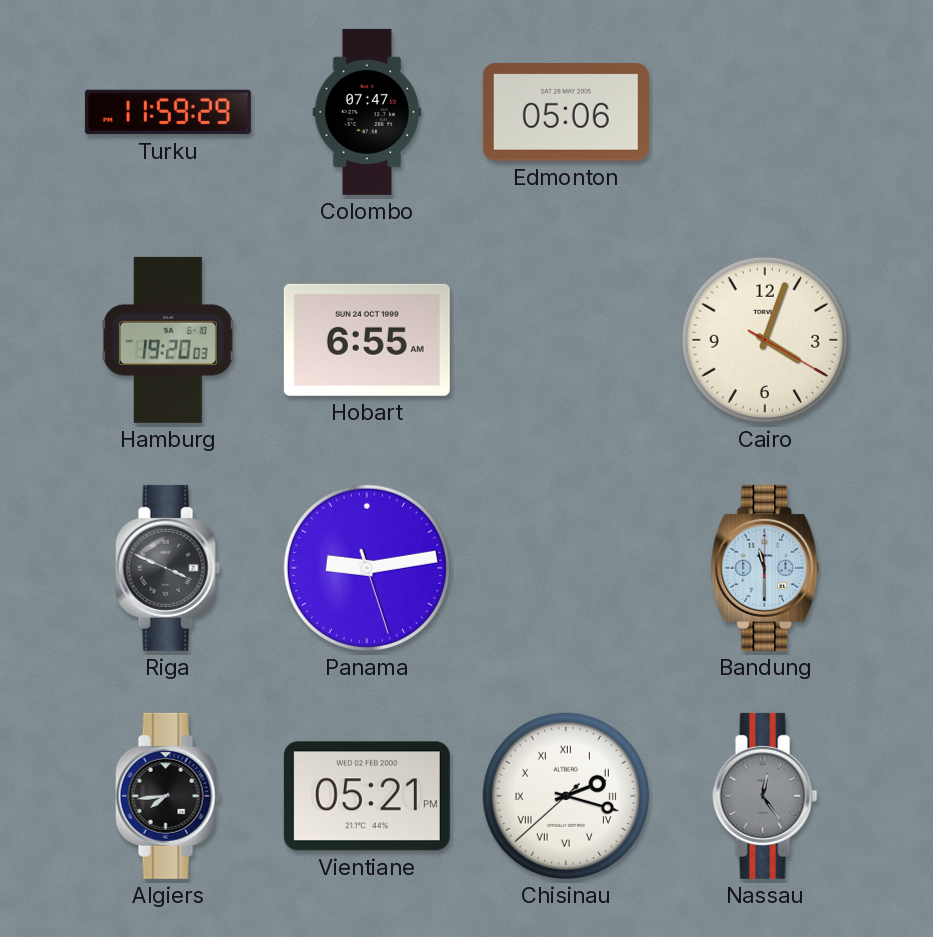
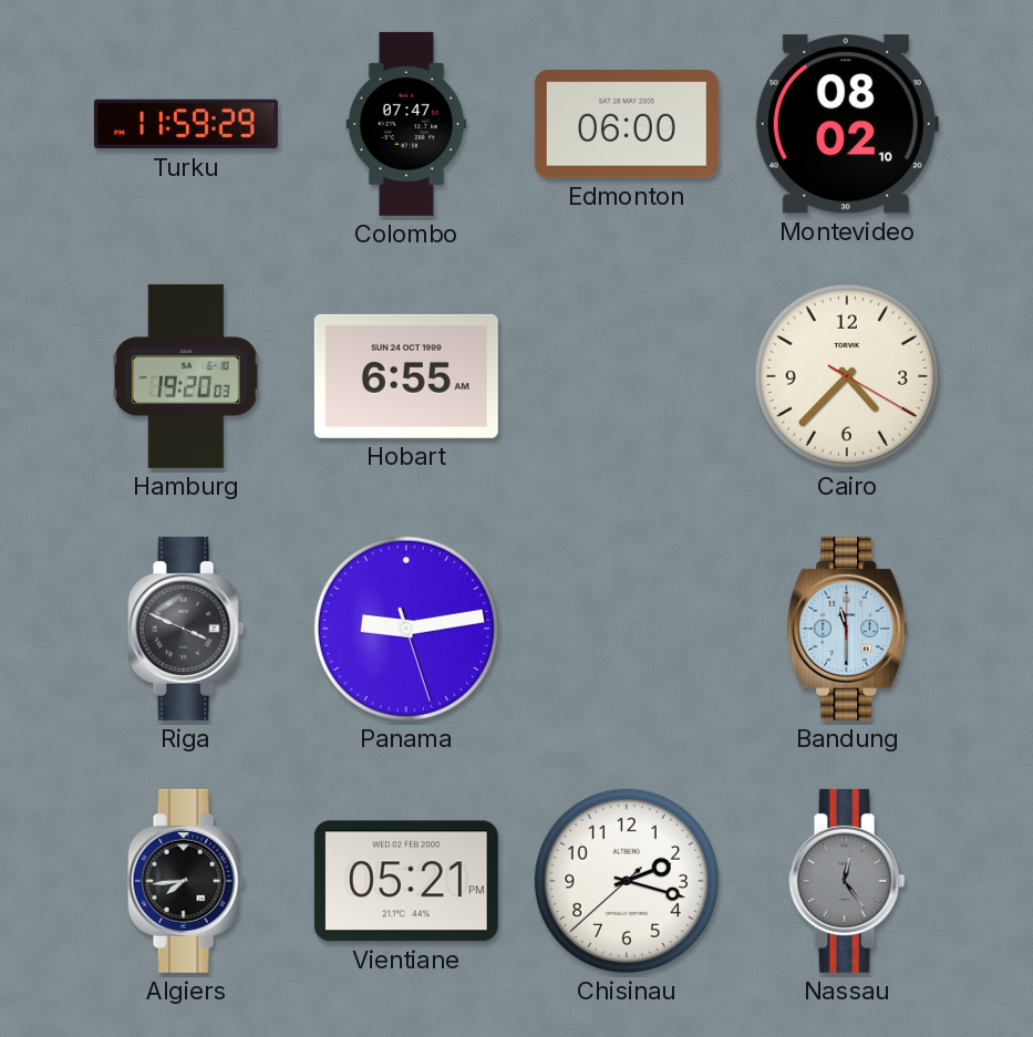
Edmonton: 05:06 -> 06:00 (627, 125)
Montevideo: none -> 08:02 (847, 124)
Cairo: 4:03 -> 4:37 (847, 376)
Chisinau numerals: Roman -> Arabic (627, 881)
